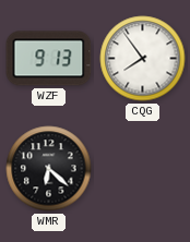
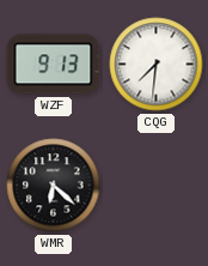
CQG: 7:54 -> 7:31 (157, 65)
